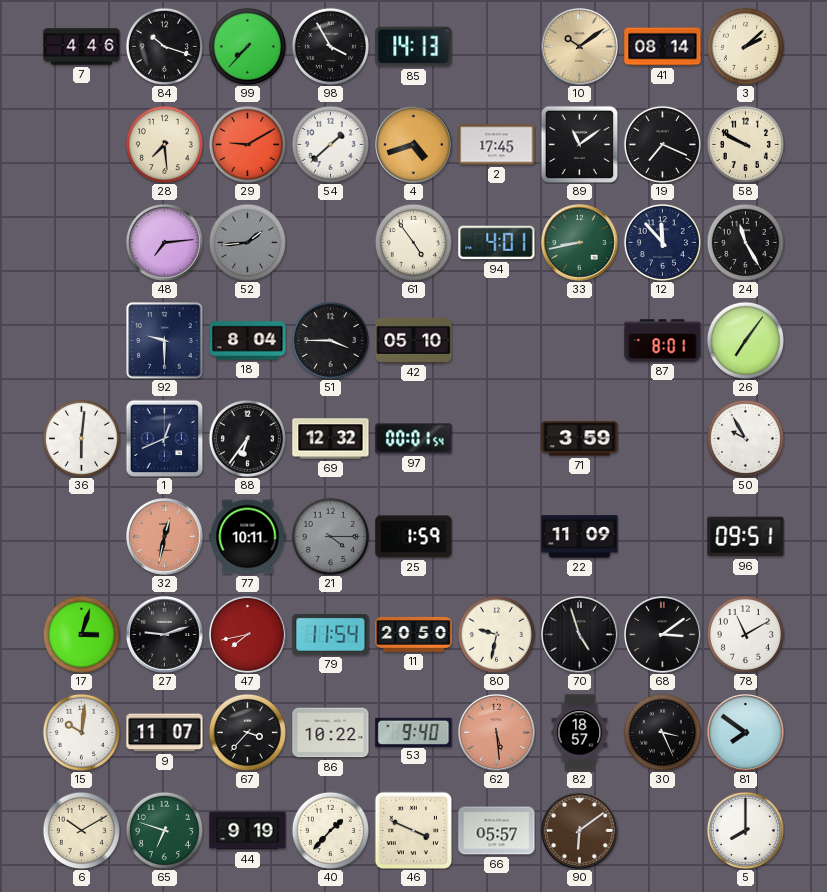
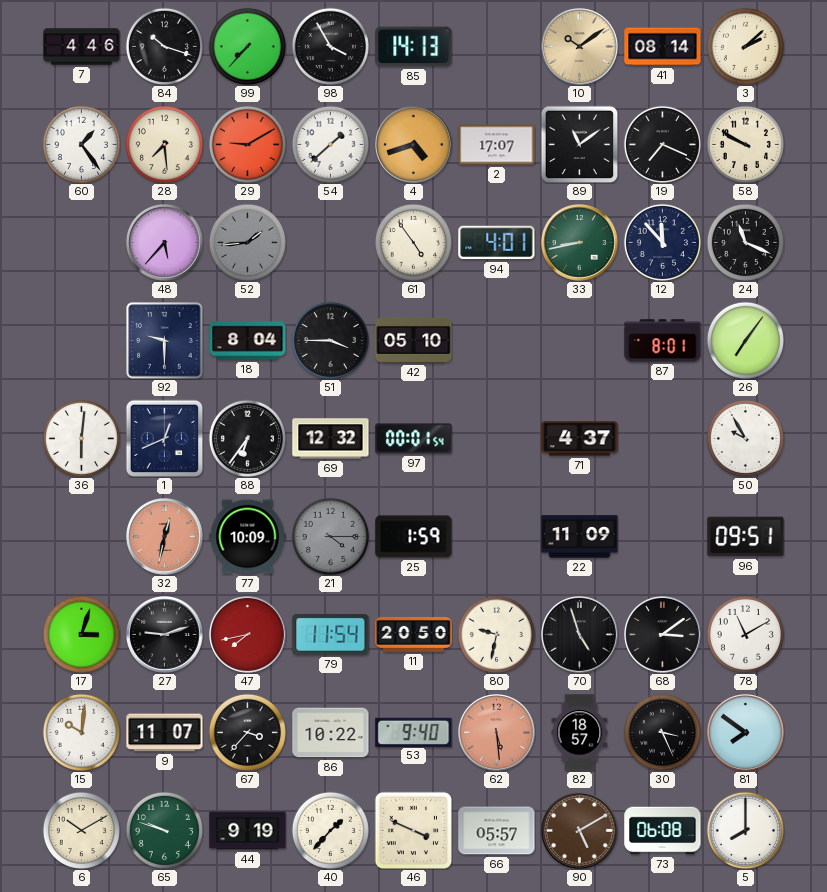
60: none -> 1:24 (81, 144)
2: 17:45 -> 17:07 (497, 145)
48: 7:14 -> 5:37 (165, 243)
24: 11:25 -> 11:19 (745, 242)
71: 3:59 -> 4:37 (580, 439)
77: 10:11 -> 10:09 (248, 537)
65: 6:48 -> 9:48 (164, 830)
90: 6:09 -> 5:10 (580, 831)
73: none -> 06:08 (663, 831)
